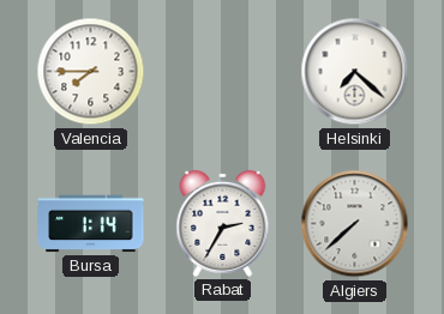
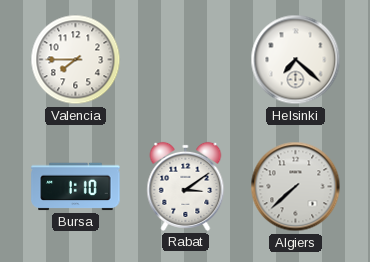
Bursa: 1:14 -> 1:10 (76, 187)
Rabat: 2:35 -> 3:09 (186, 186)
